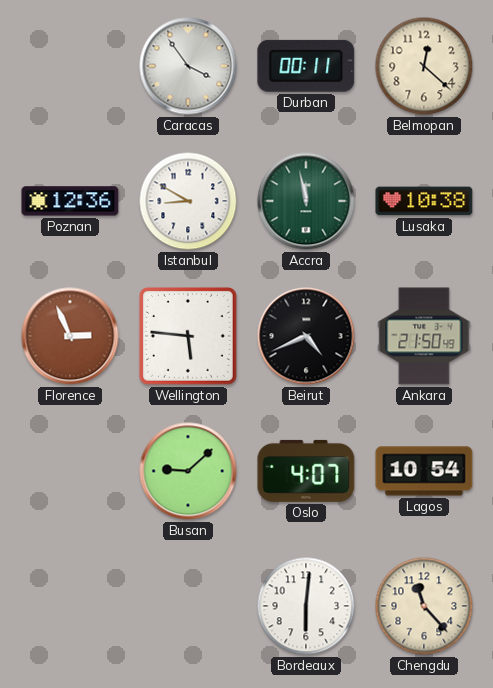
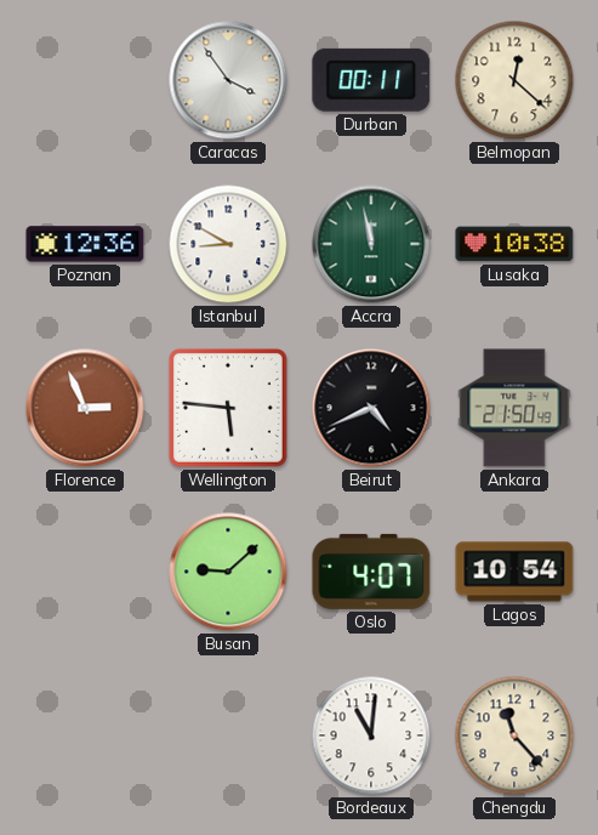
Bordeaux: 6:01 -> 11:01 (371, 735)
